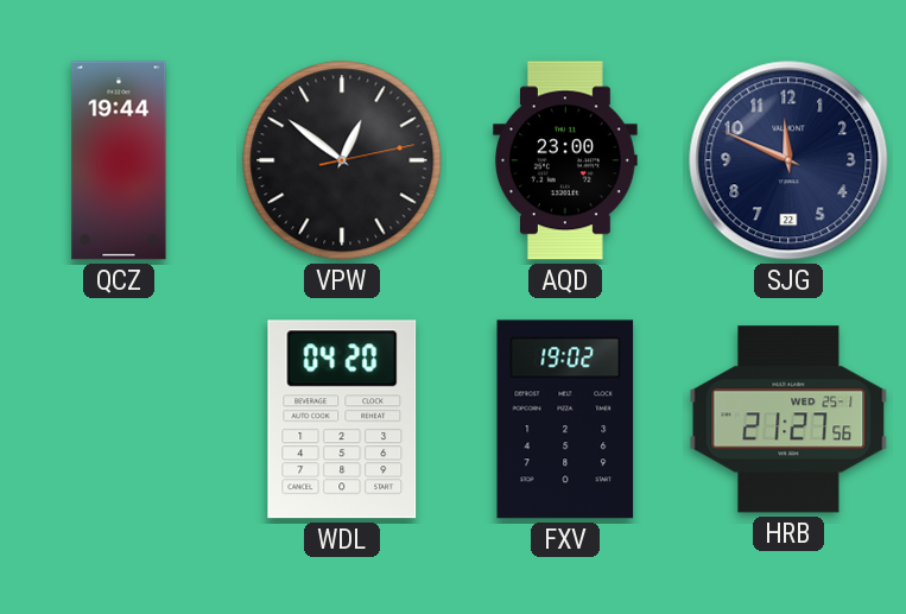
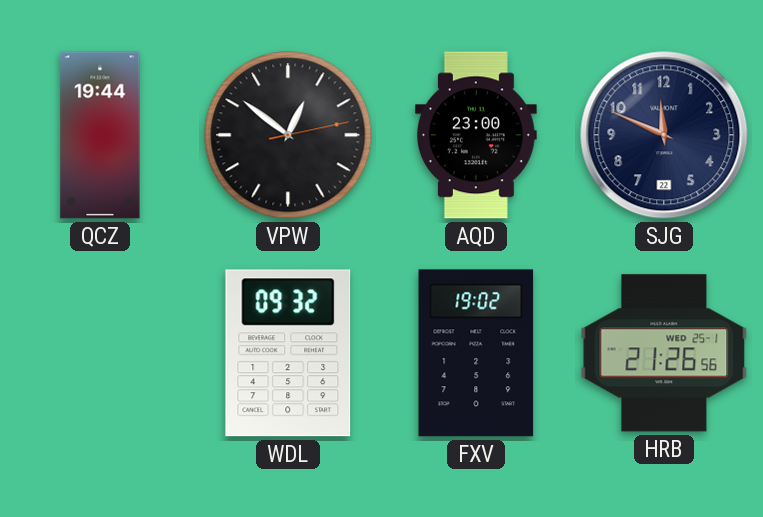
WDL: 04:20 -> 09:32 (288, 353)
HRB: 21:27 -> 21:26 (664, 353)
